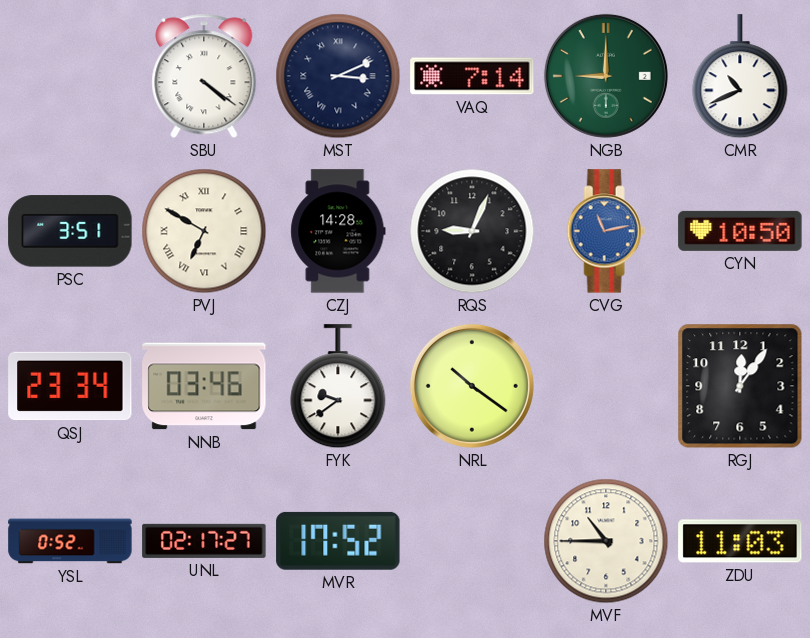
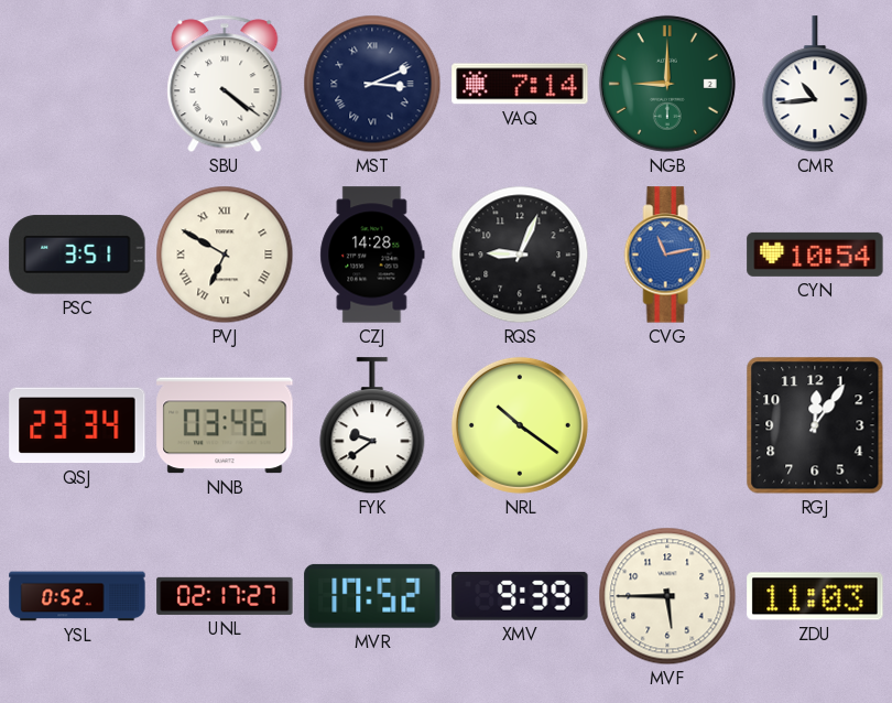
CMR: 10:41 -> 10:44 (815, 85)
CYN: 10:50 -> 10:54 (815, 255)
XMV: none -> 9:39 (520, 596)
MVF: 10:45 -> 5:45 (667, 596)
